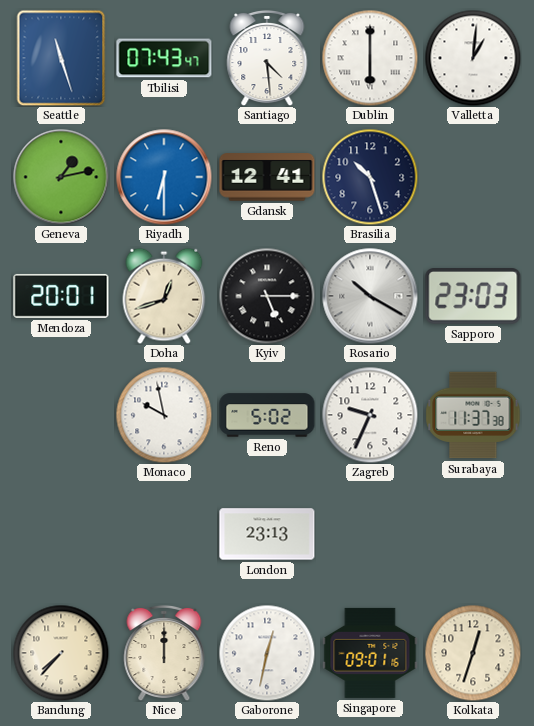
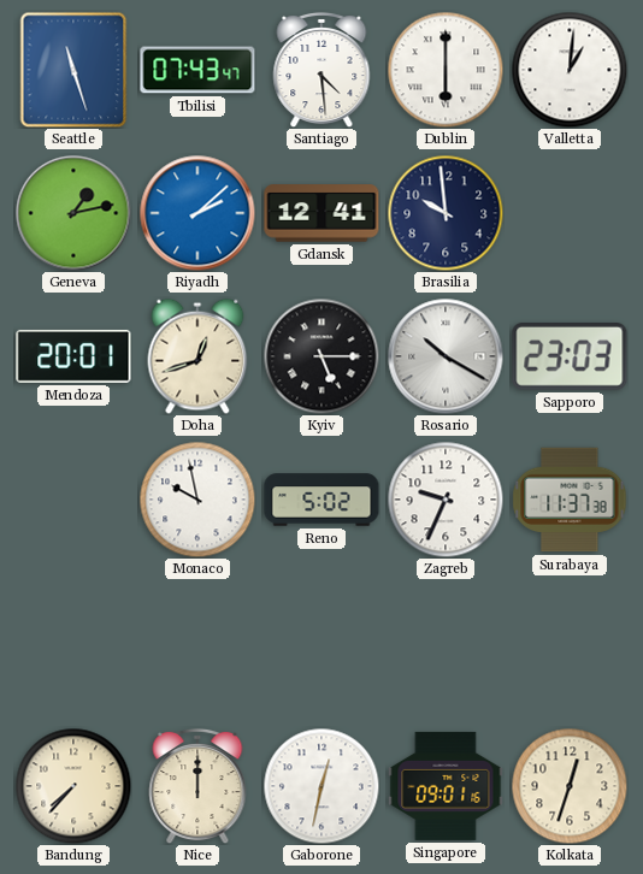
Riyadh: 6:30 -> 2:08 (197, 213)
Brasilia: 10:27 -> 9:59 (446, 213)
London: 23:13 -> none (267, 534)
